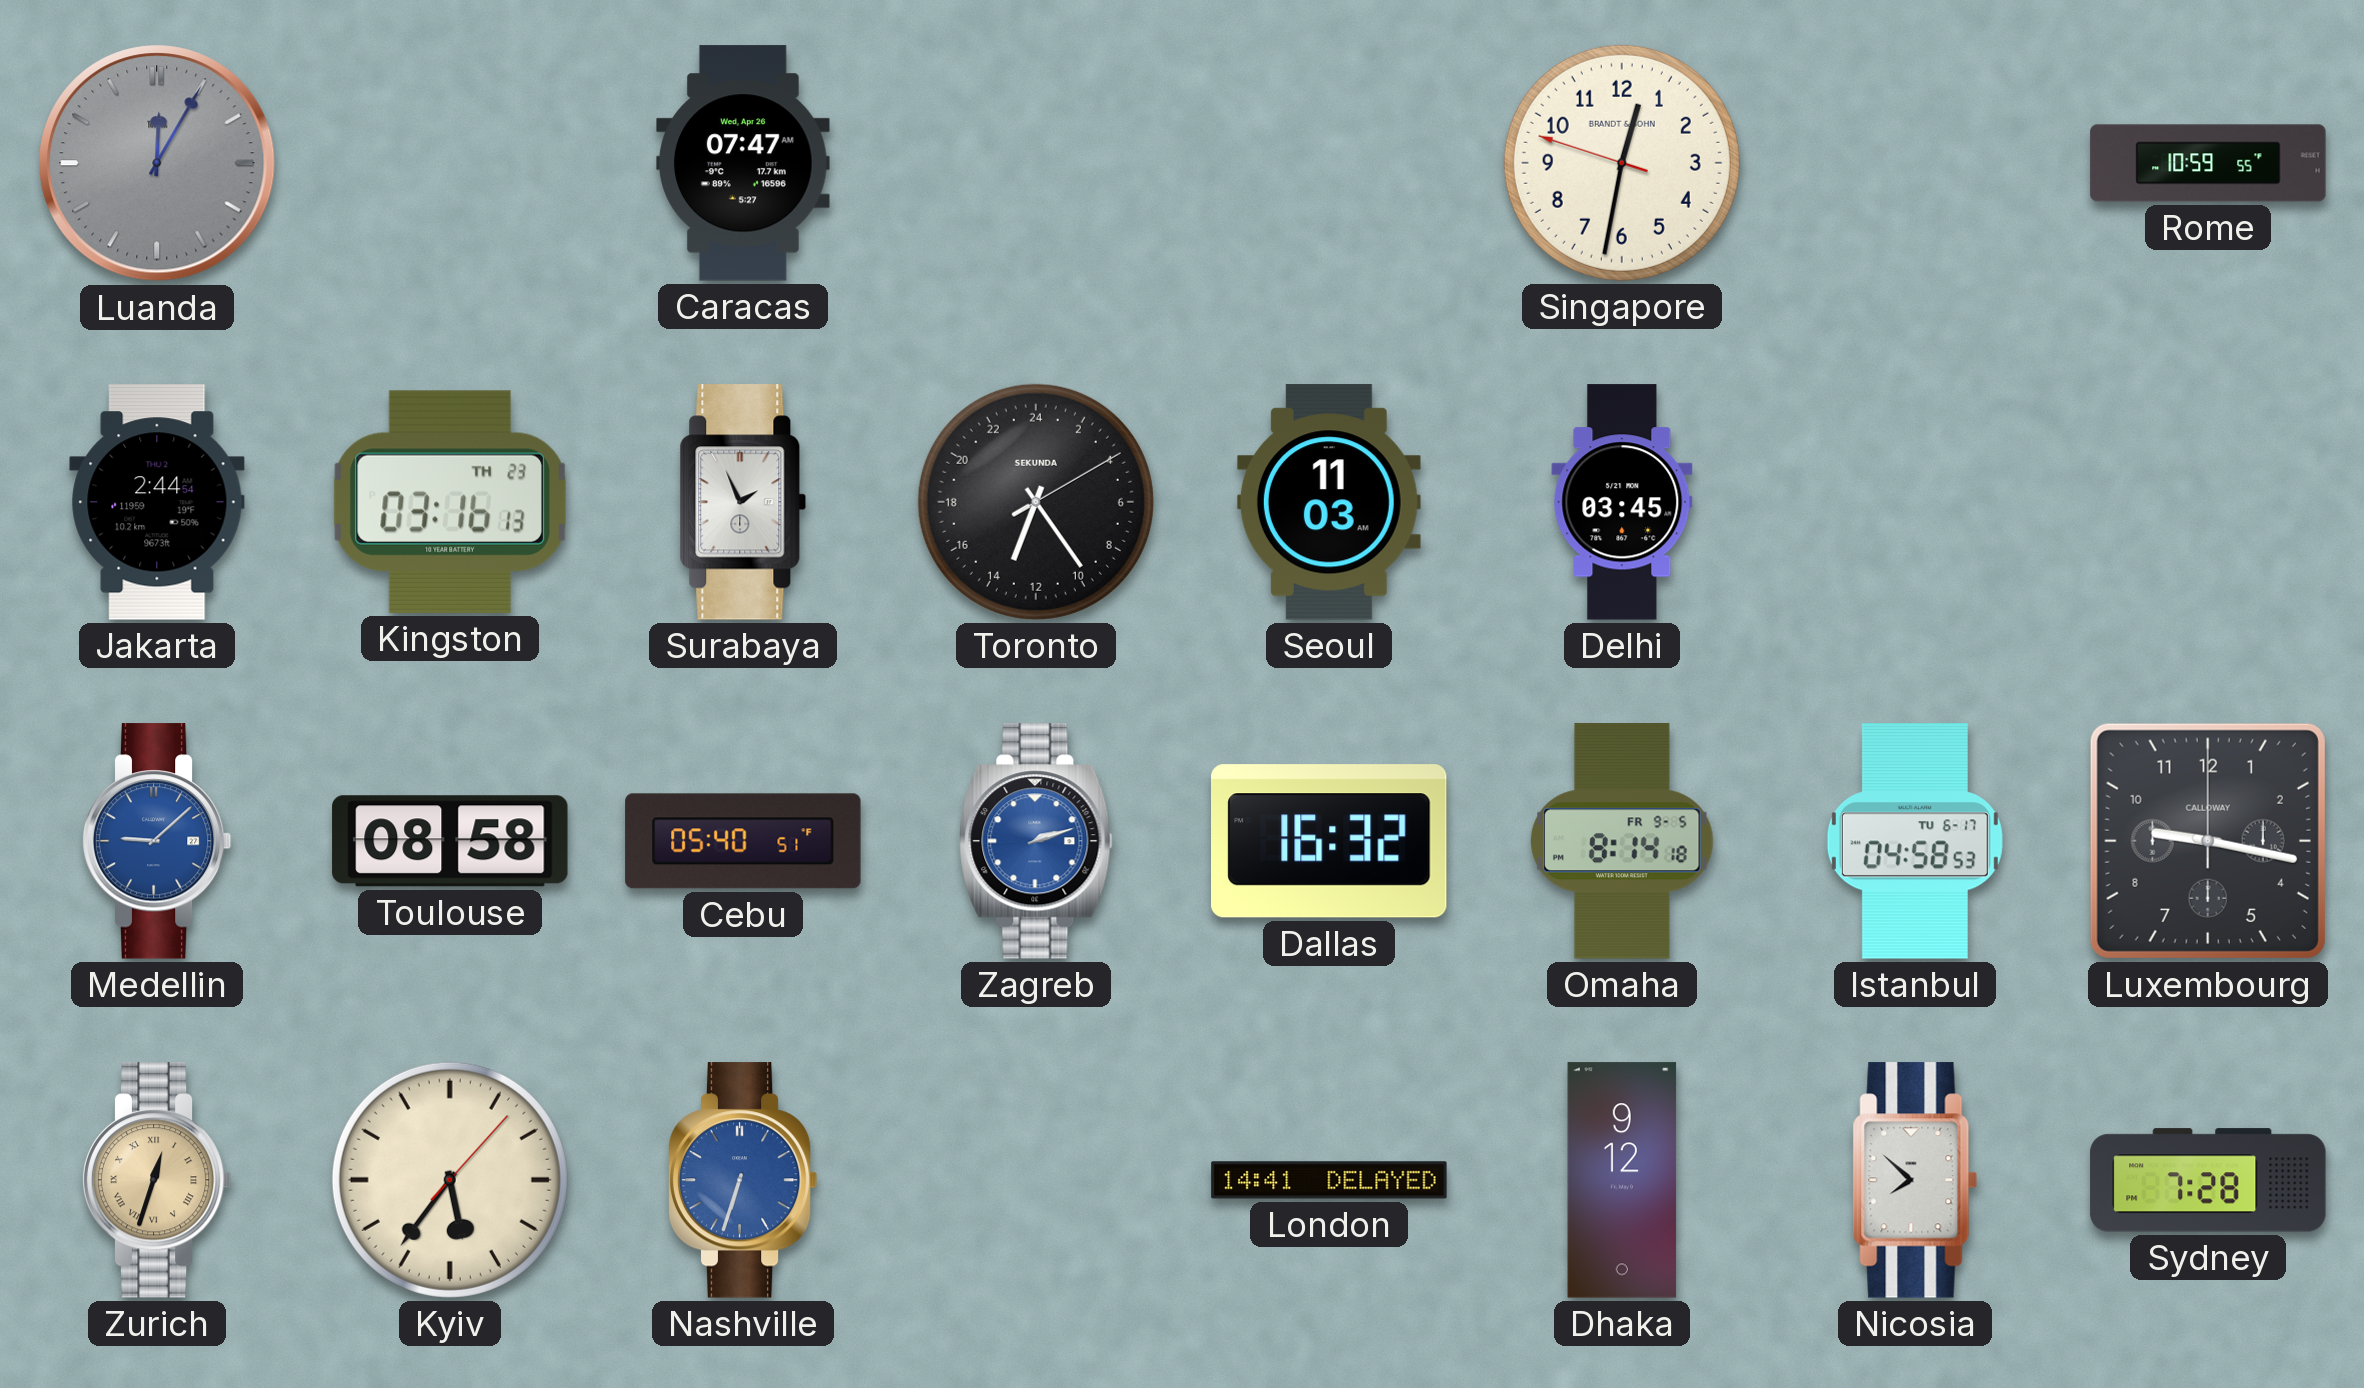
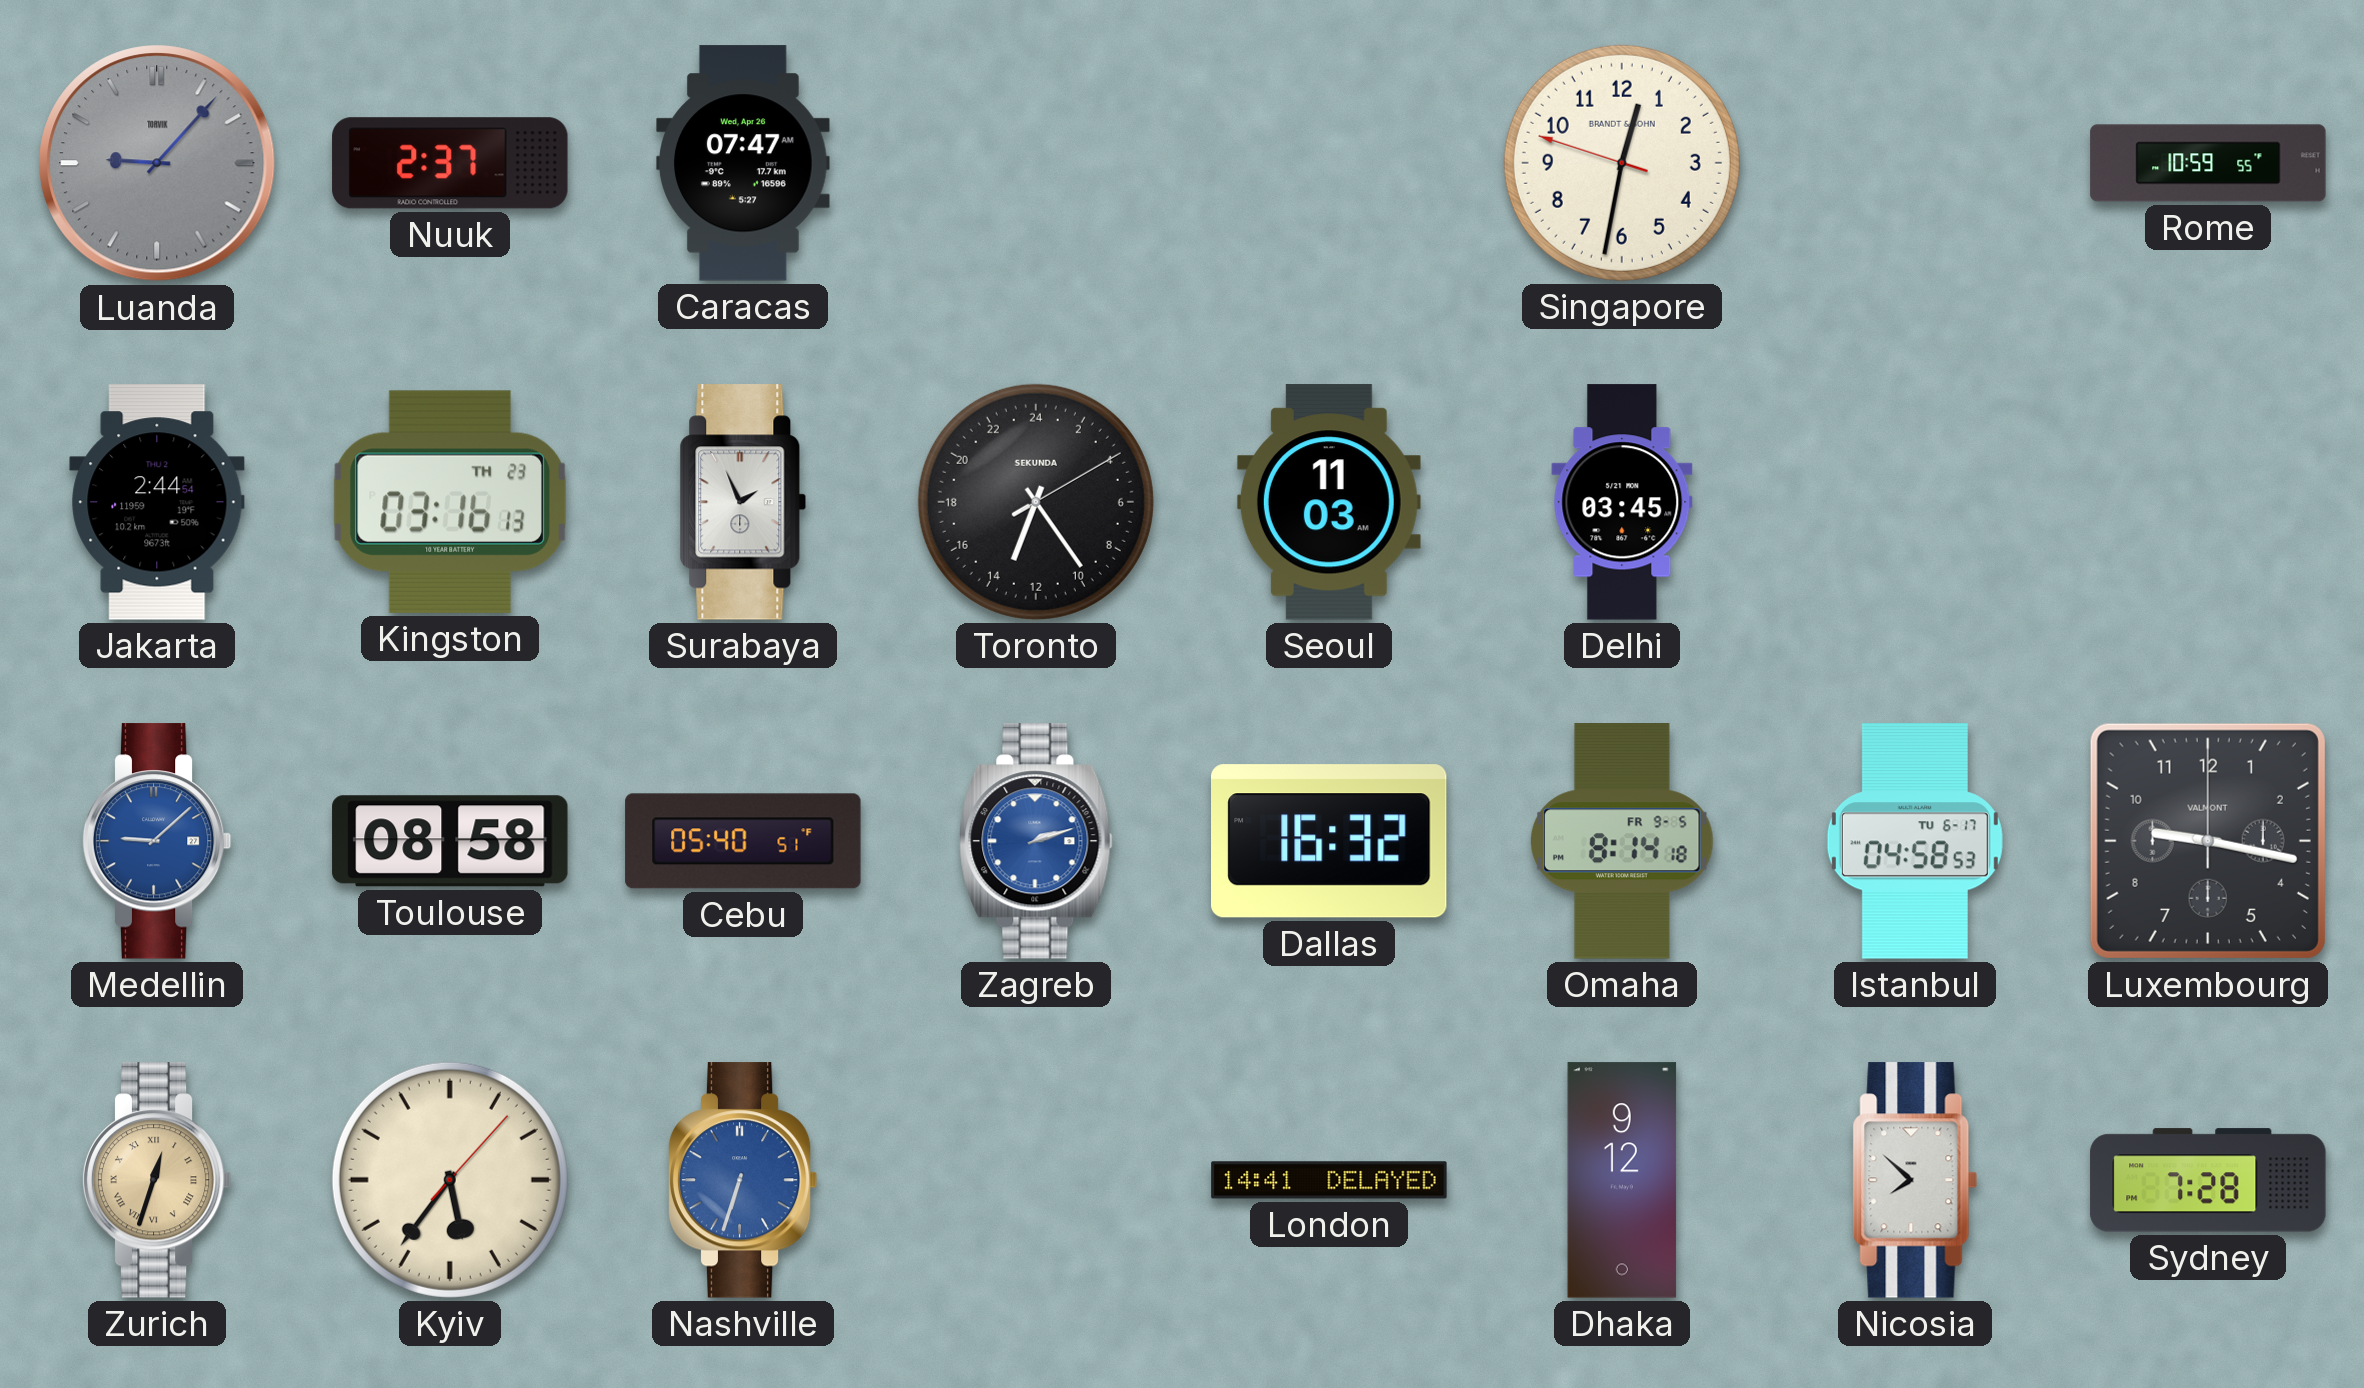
Luanda: 12:05 -> 9:07 (157, 163)
Nuuk: none -> 2:37 (450, 163)
Luxembourg brand: CALLOWAY -> VALMONT (2208, 841)
